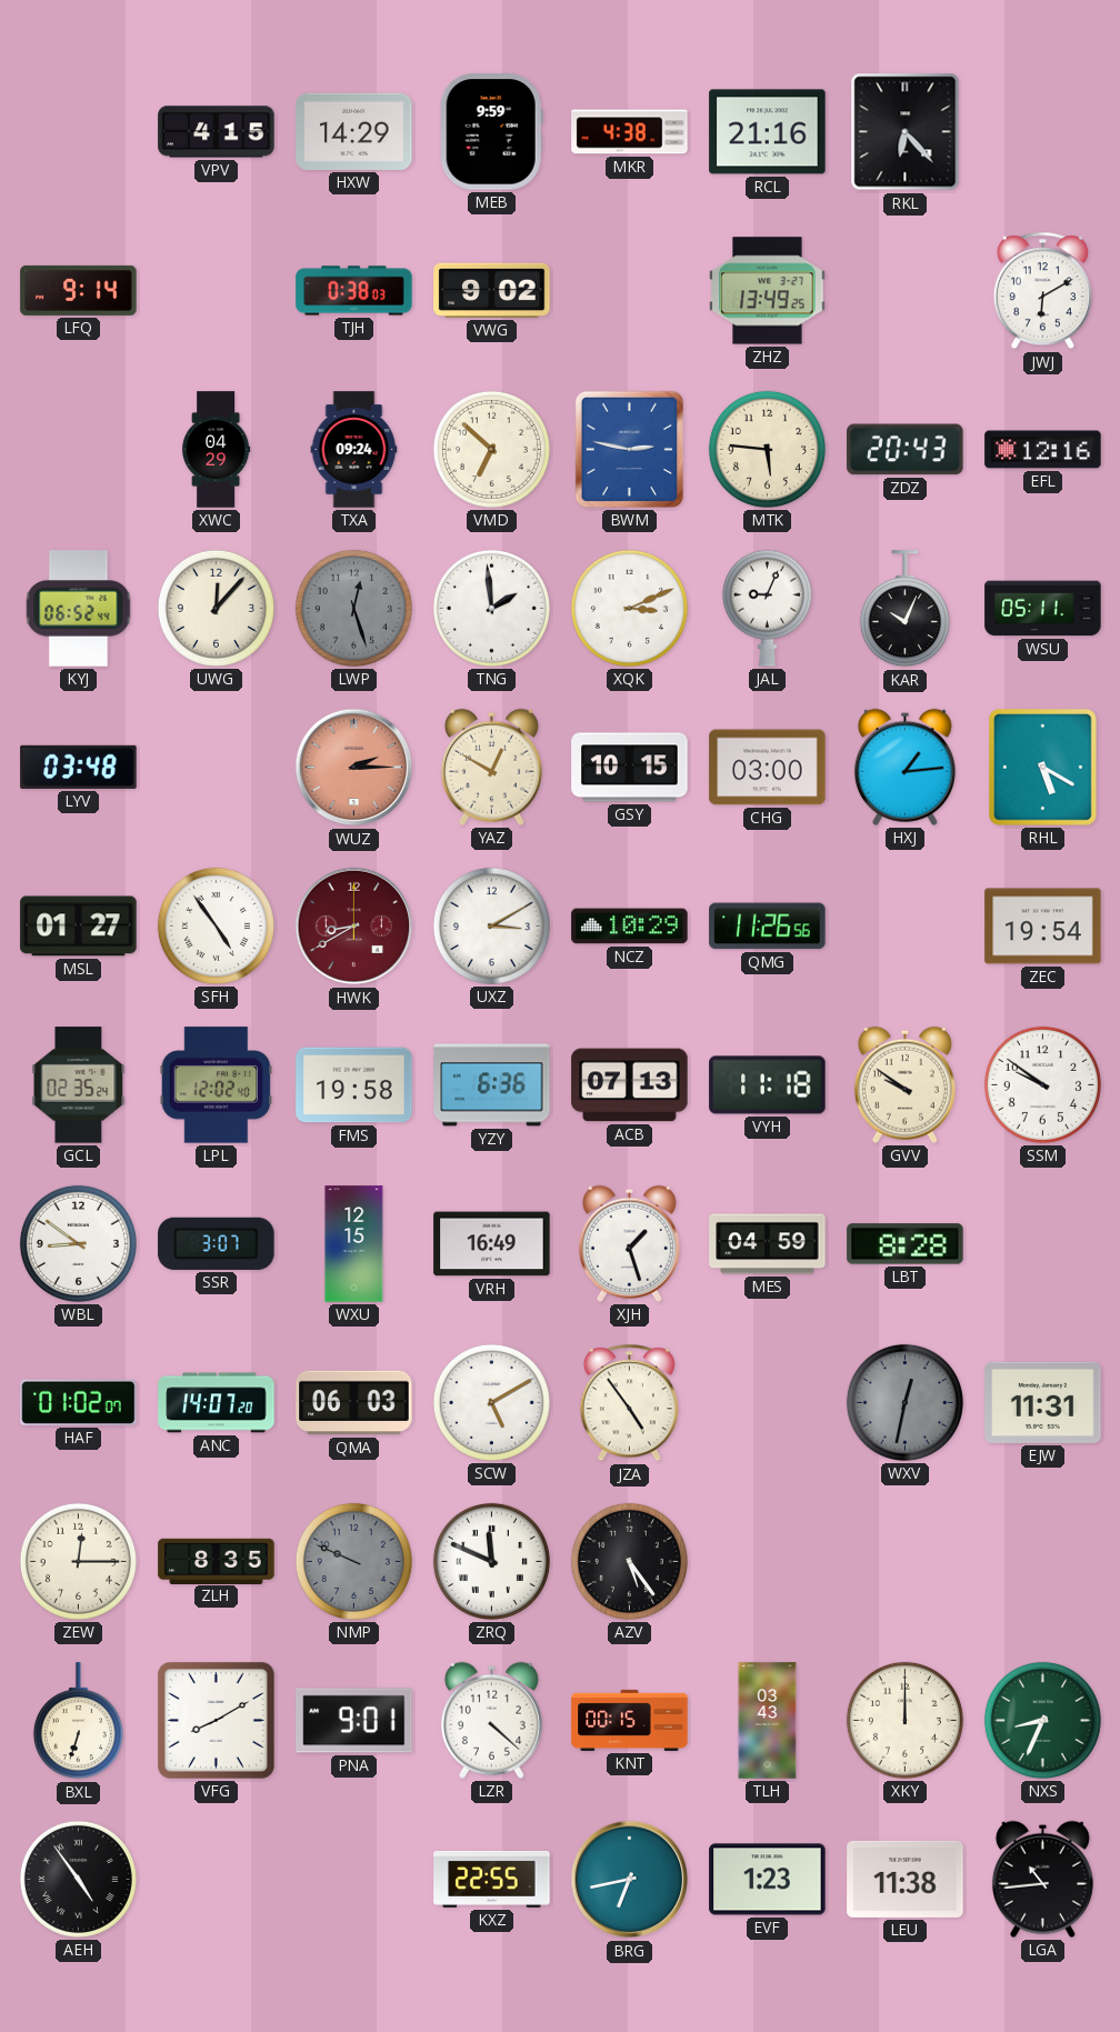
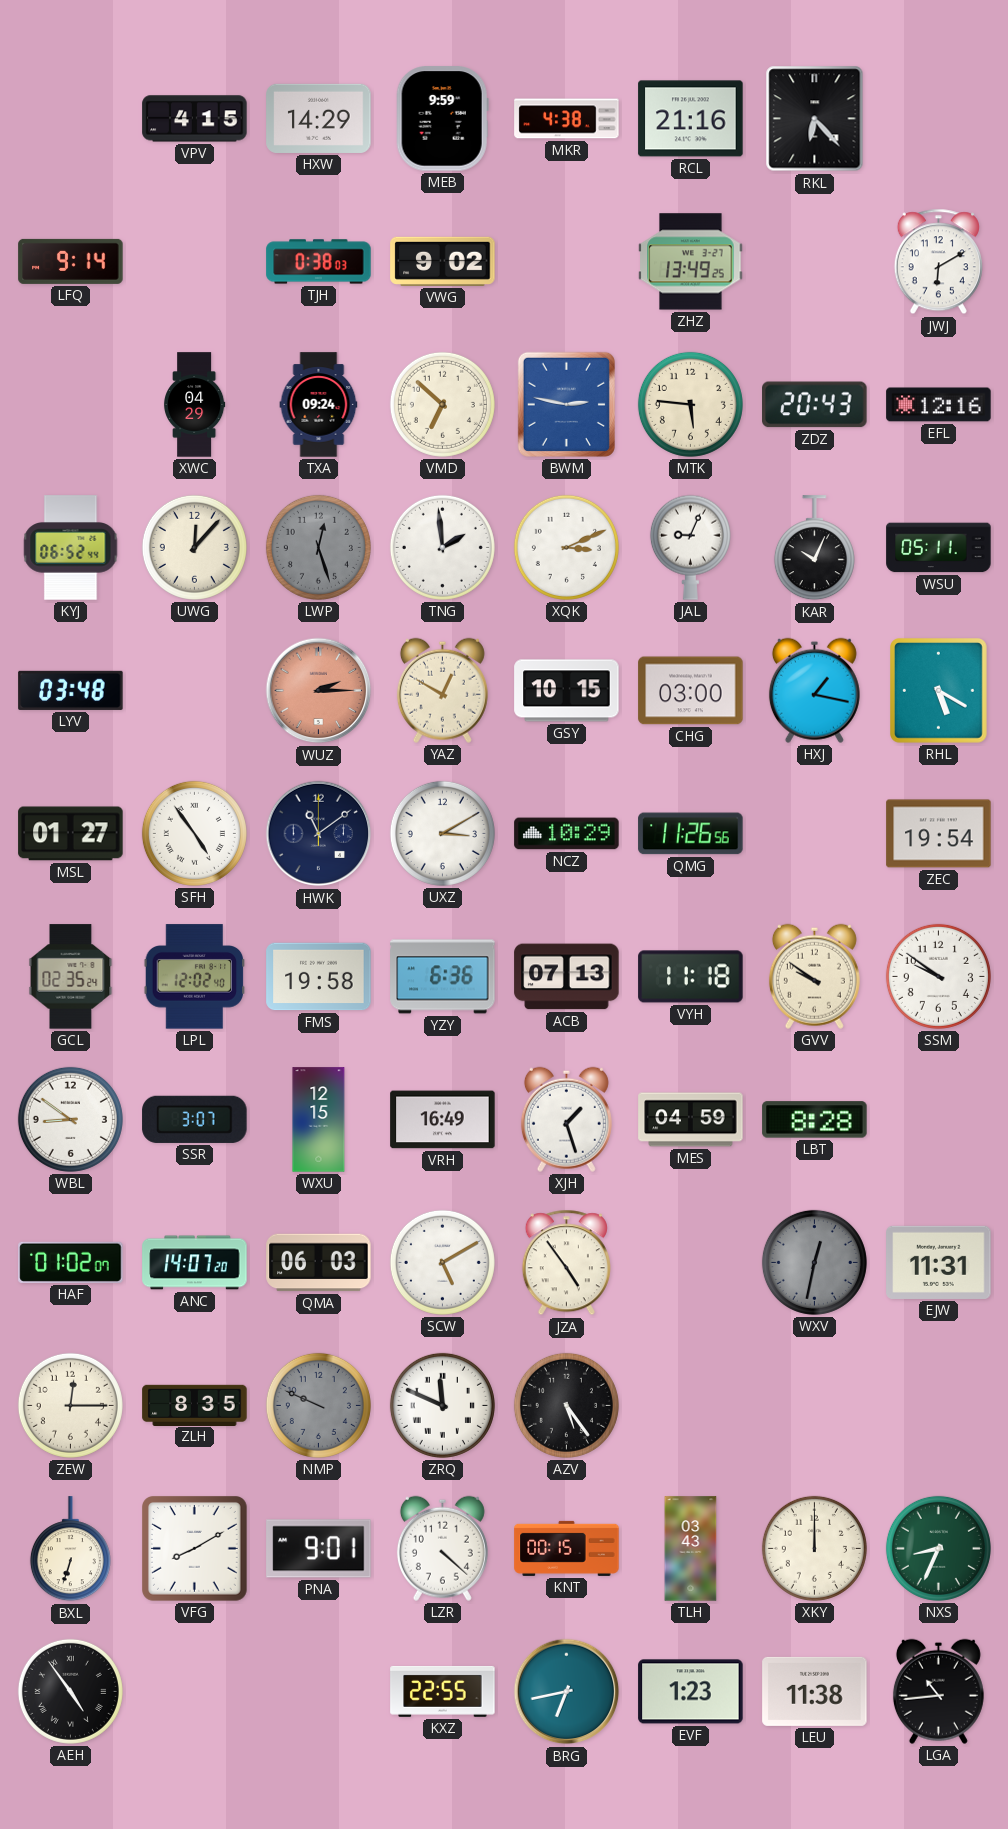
HXJ: 1:14 -> 1:17 (814, 690)
HWK: 8:40 -> 11:09 (319, 834)
HWK dial: burgundy -> navy (319, 834)
